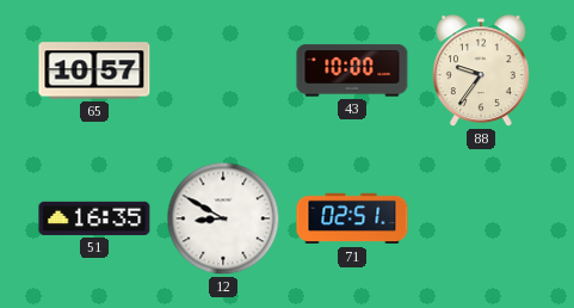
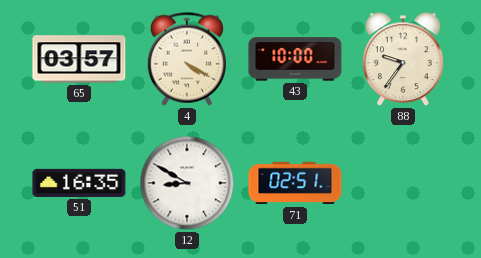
65: 10:57 -> 03:57 (79, 59)
4: none -> 4:20 (186, 59)
